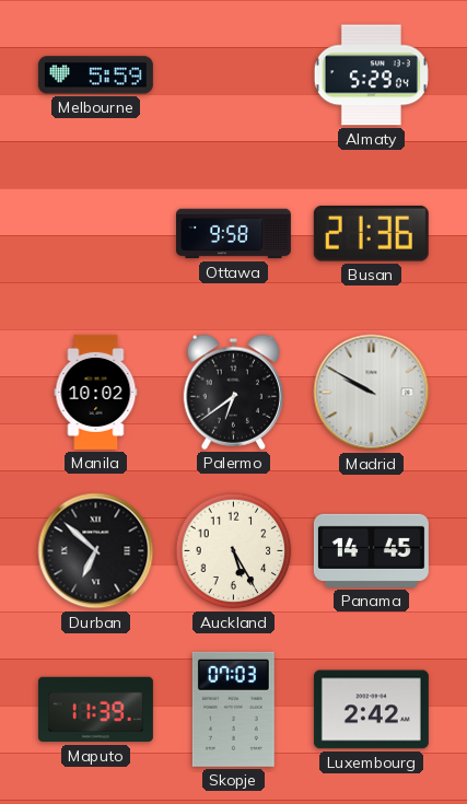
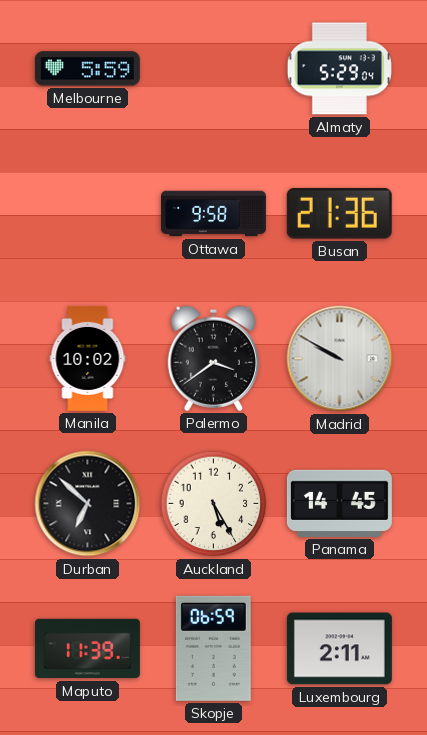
Palermo: 6:39 -> 3:39 (213, 358)
Skopje: 07:03 -> 06:59 (213, 648)
Luxembourg: 2:42 -> 2:11 (339, 649)
